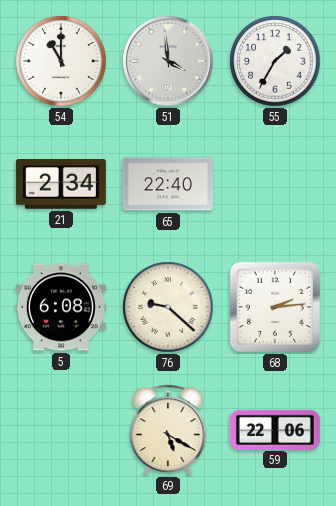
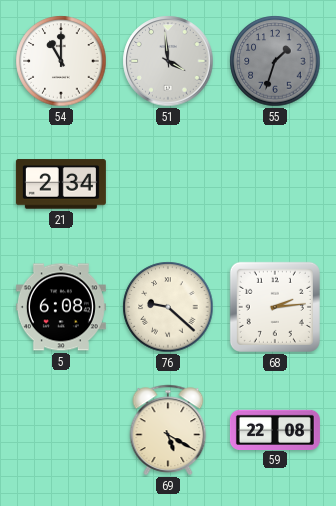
55: 1:35 -> 1:33 (275, 61)
55 dial: white -> grey (275, 61)
65: 22:40 -> none (168, 184)
59: 22:06 -> 22:08 (275, 429)
